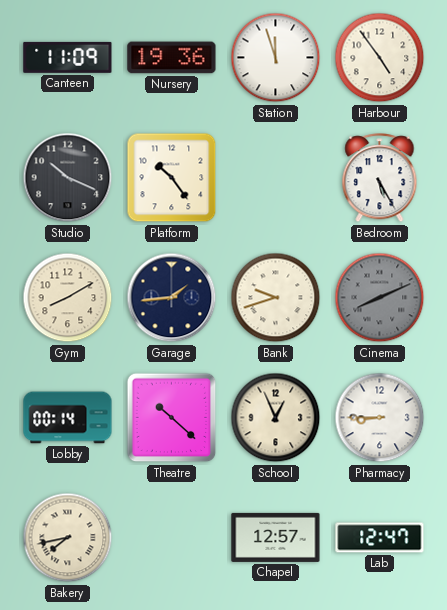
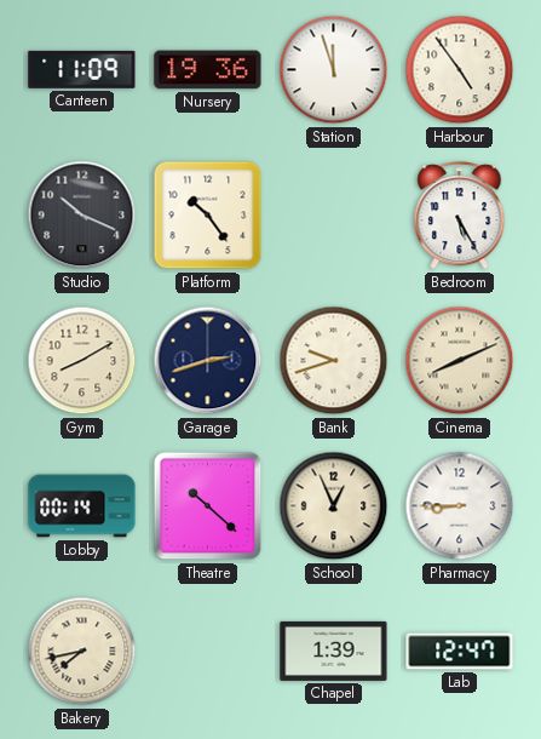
Garage: 1:44 -> 2:42 (208, 361)
Cinema dial: grey -> cream (460, 361)
Chapel: 12:57 -> 1:39 (334, 651)
